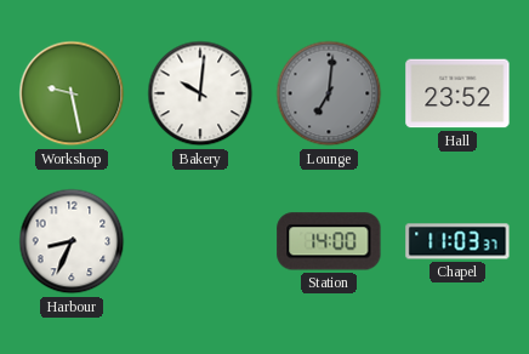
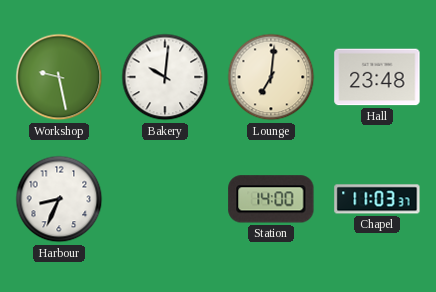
Lounge dial: grey -> cream (271, 77)
Hall: 23:52 -> 23:48 (377, 77)
